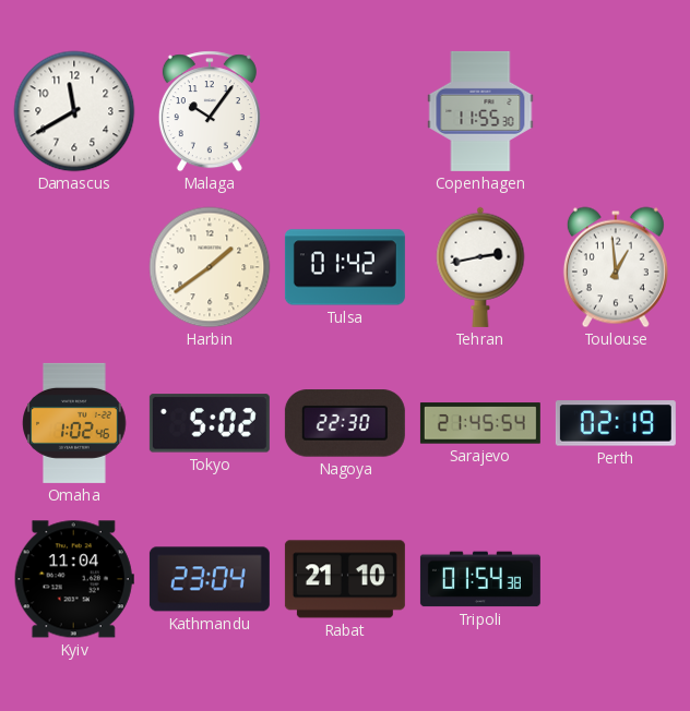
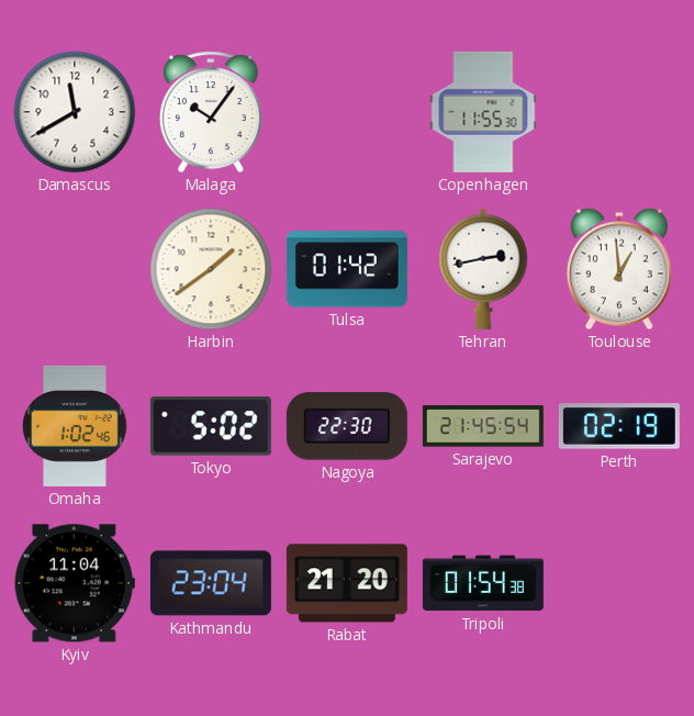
Rabat: 21:10 -> 21:20 (347, 583)
